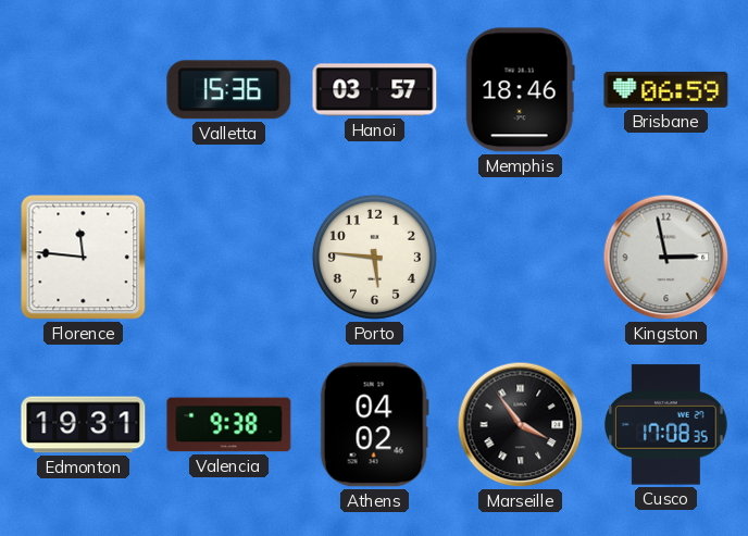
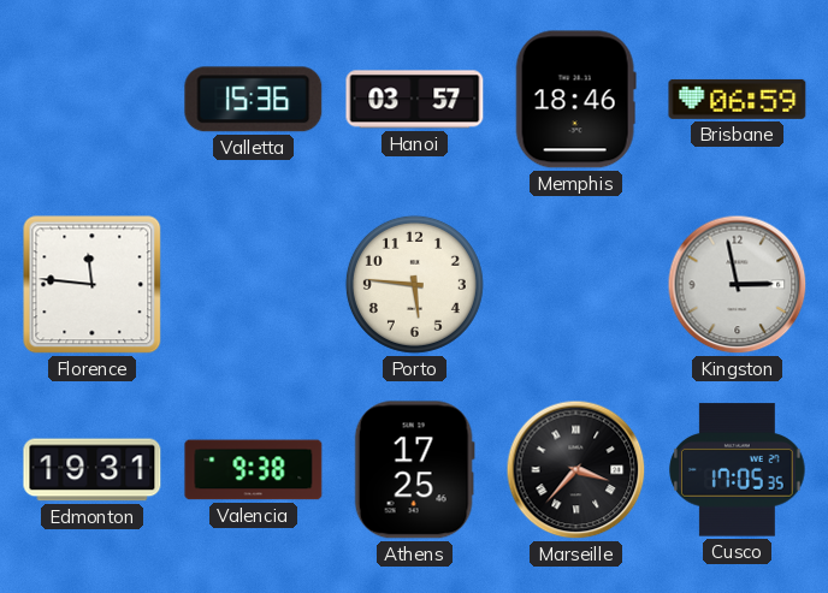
Athens: 04:02 -> 17:25 (414, 470)
Marseille: 3:54 -> 3:37 (576, 470)
Cusco: 17:08 -> 17:05 (738, 470)
